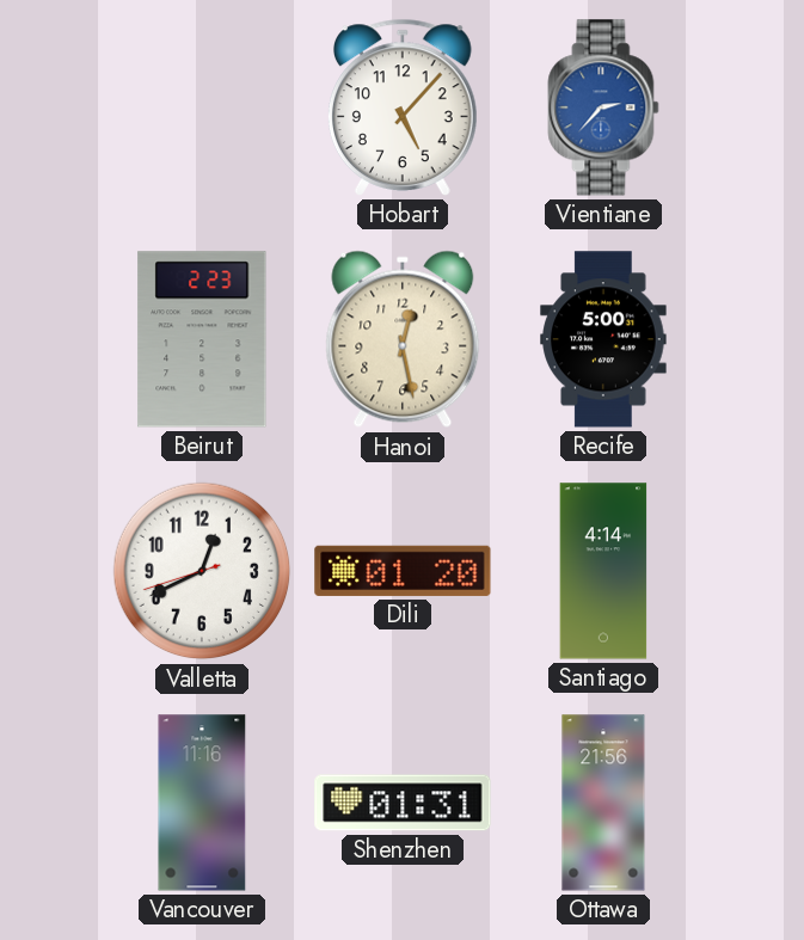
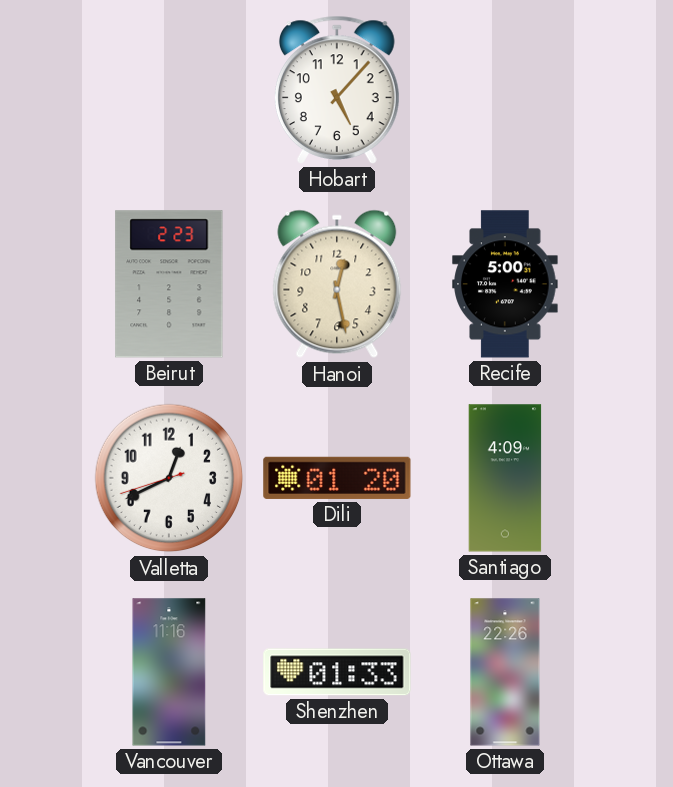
Vientiane: 2:37 -> none (603, 107)
Santiago: 4:14 -> 4:09 (505, 478)
Shenzhen: 01:31 -> 01:33 (337, 672)
Ottawa: 21:56 -> 22:26 (505, 672)
